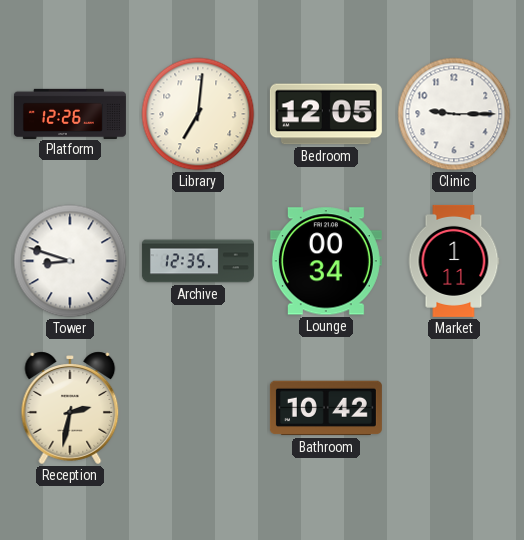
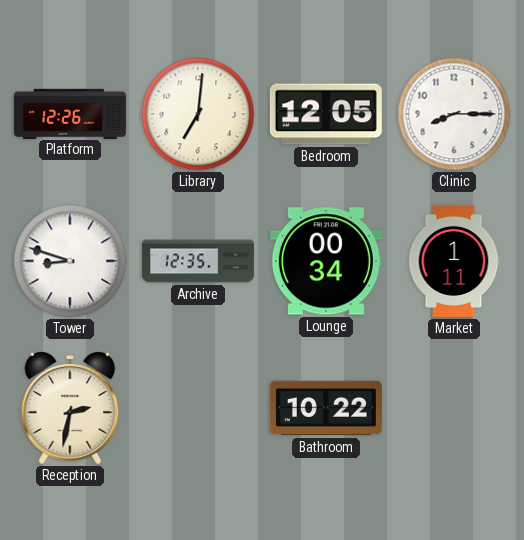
Clinic: 9:15 -> 8:15 (454, 114)
Bathroom: 10:42 -> 10:22 (326, 408)
